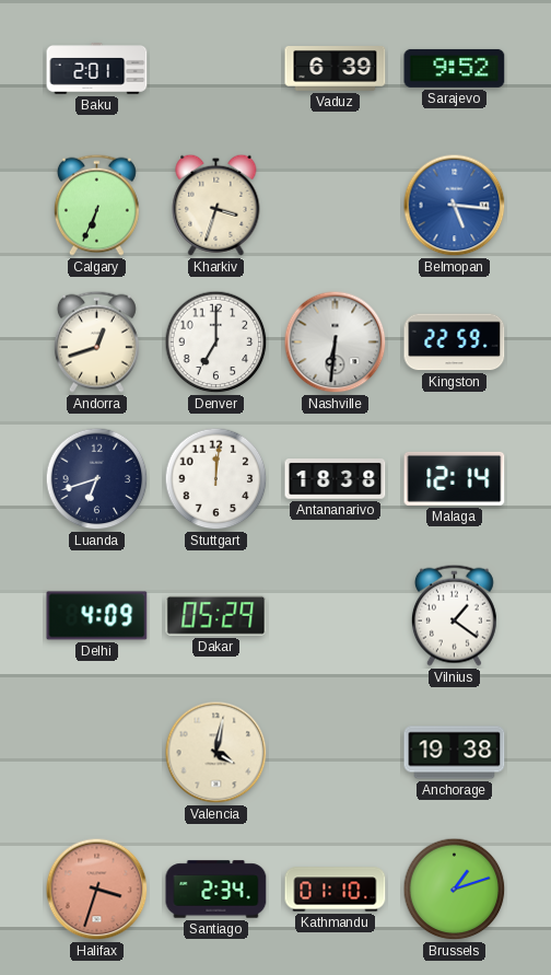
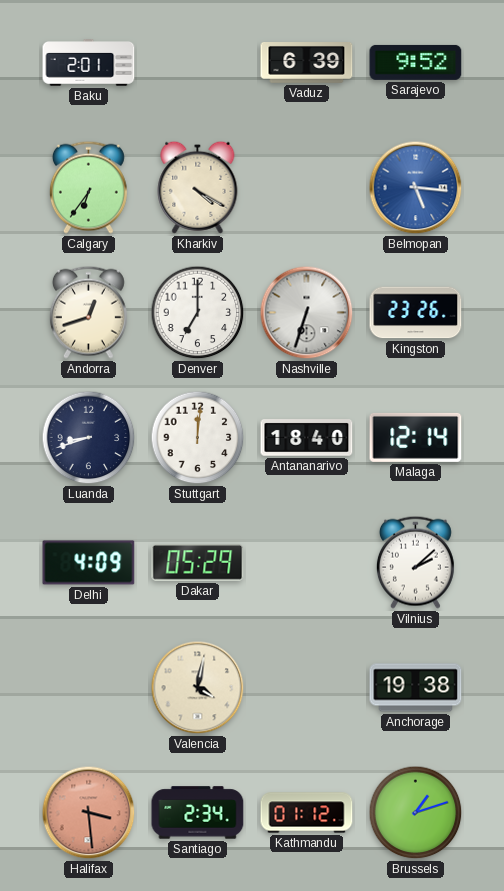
Calgary: 6:34 -> 6:36 (88, 187)
Kharkiv: 3:33 -> 4:20 (198, 187)
Nashville: 6:31 -> 6:33 (307, 313)
Kingston: 22:59 -> 23:26 (416, 313)
Luanda: 6:42 -> 8:42 (89, 438)
Antananarivo: 18:38 -> 18:40 (307, 438)
Vilnius: 1:21 -> 2:08 (415, 562)
Halifax: 3:33 -> 3:29 (89, 813)
Kathmandu: 01:10 -> 01:12 (307, 813)
